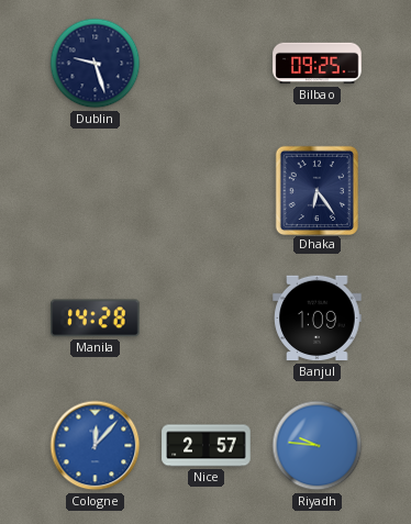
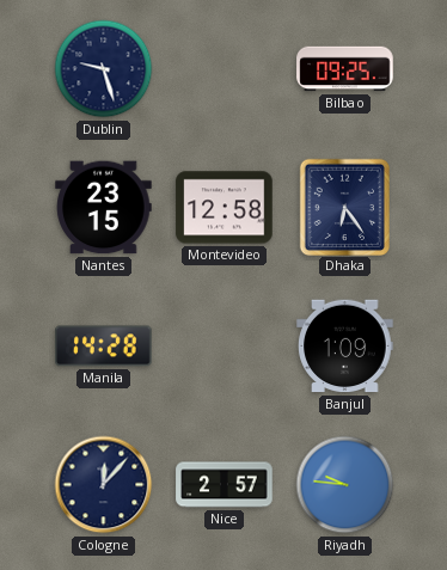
Nantes: none -> 23:15 (104, 208)
Montevideo: none -> 12:58 (225, 208)
Cologne dial: blue -> navy (104, 485)
